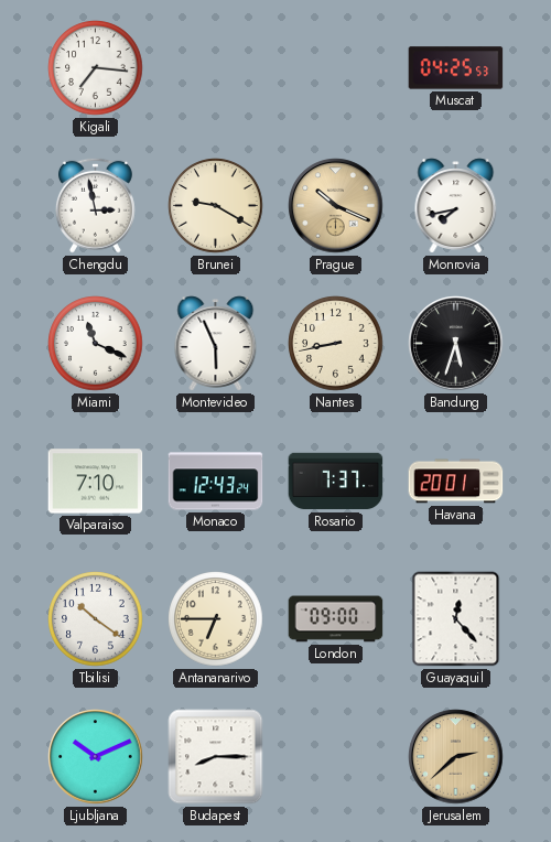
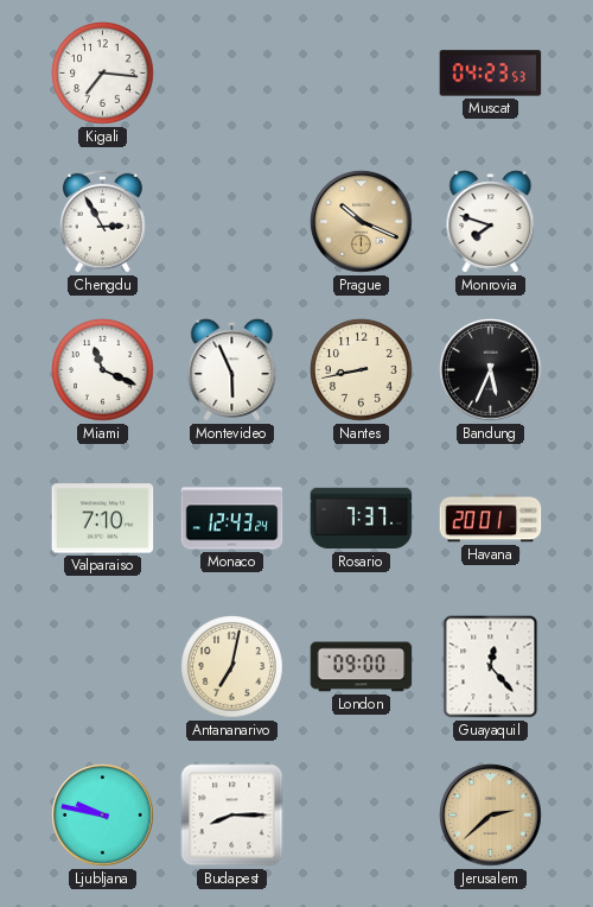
Muscat: 04:25 -> 04:23 (491, 74)
Chengdu: 2:58 -> 2:55 (102, 221)
Brunei: 9:20 -> none (216, 206)
Monrovia: 7:43 -> 7:48 (491, 222)
Bandung: 5:33 -> 5:34 (491, 370)
Tbilisi: 10:21 -> none (96, 619)
Antananarivo: 6:45 -> 7:02 (232, 667)
Ljubljana: 10:11 -> 9:47 (103, 816)
